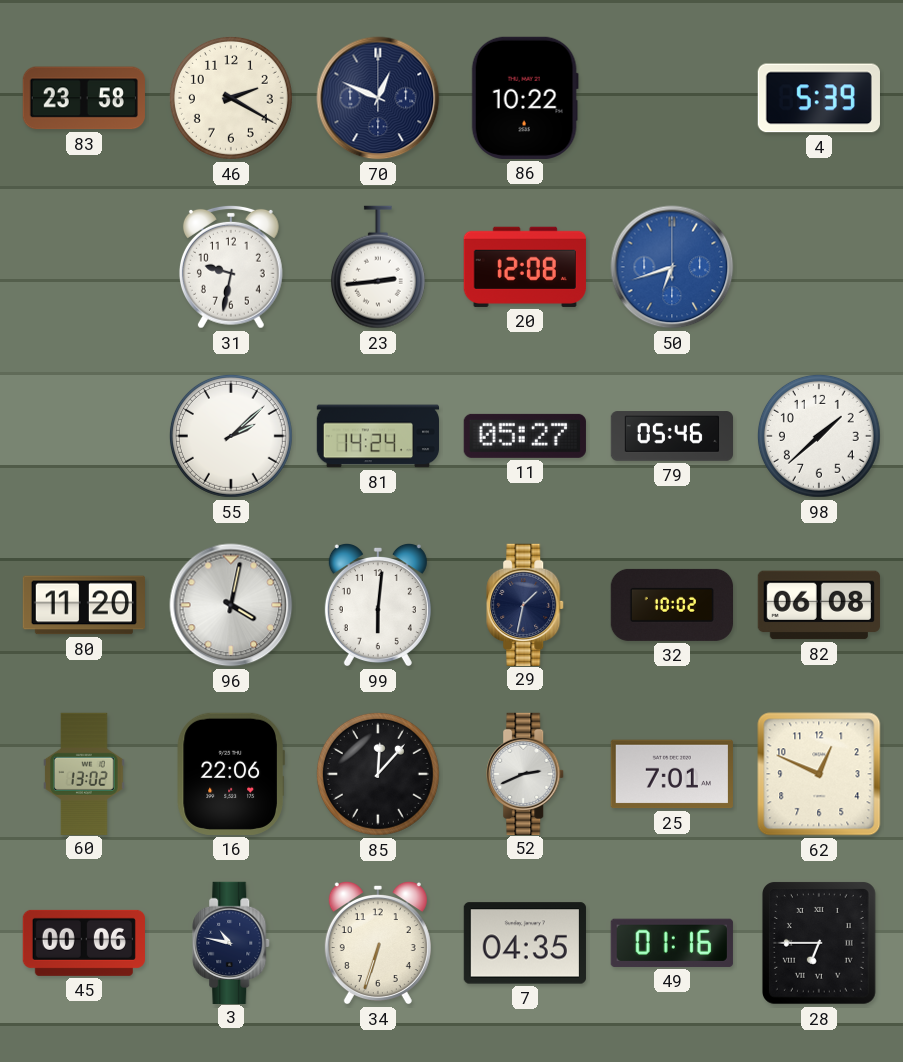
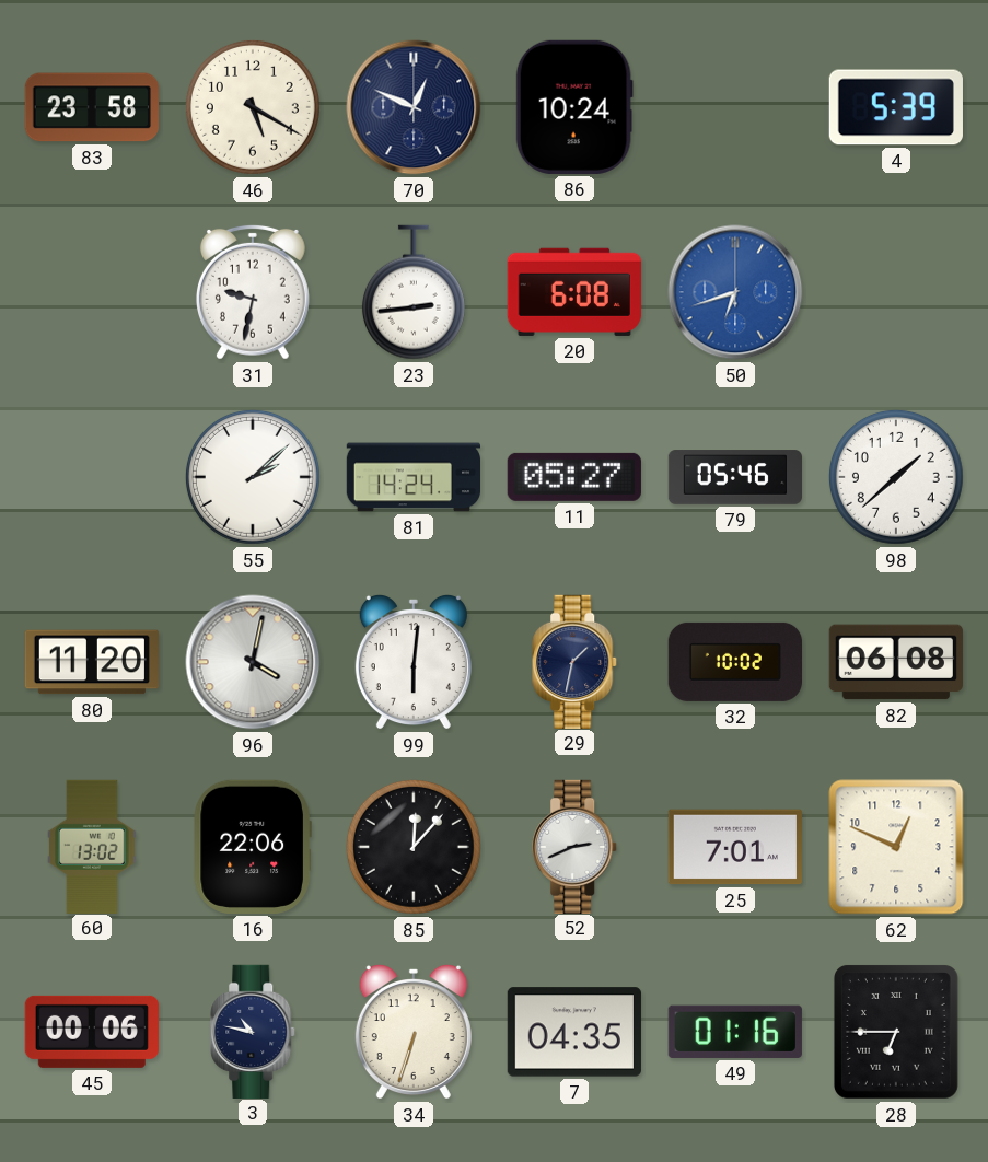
46: 2:20 -> 5:20 (253, 107)
86: 10:22 -> 10:24 (574, 107)
20: 12:08 -> 6:08 (574, 292)
